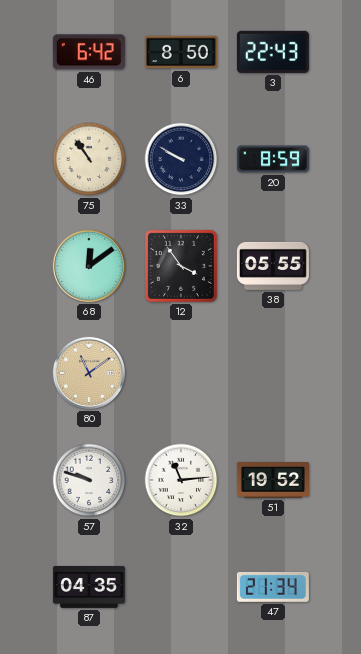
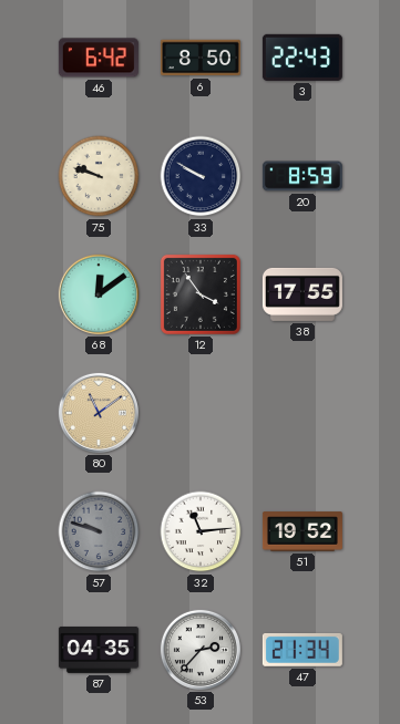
75: 10:54 -> 9:48 (99, 176)
38: 05:55 -> 17:55 (302, 294)
57 dial: white -> grey (99, 531)
53: none -> 2:37 (201, 650)
